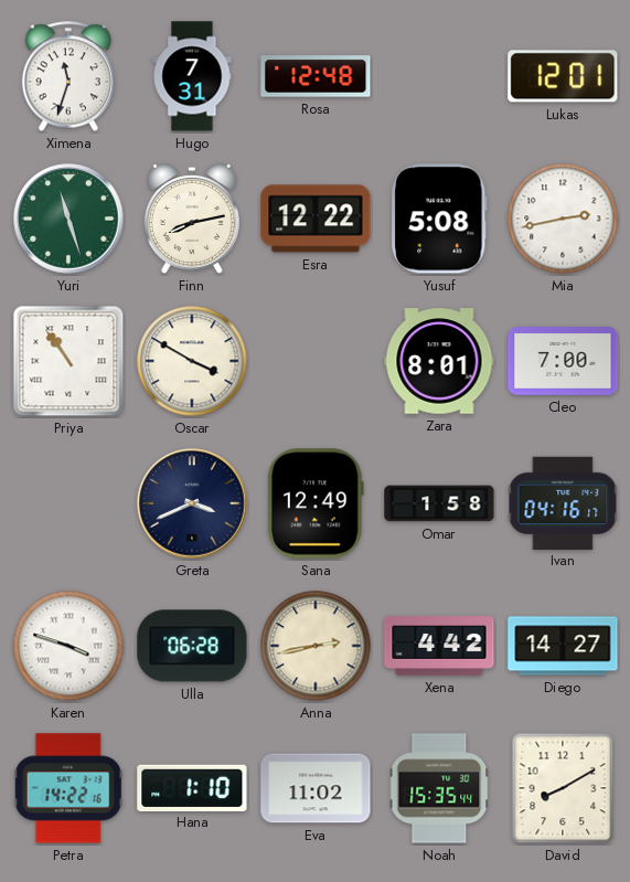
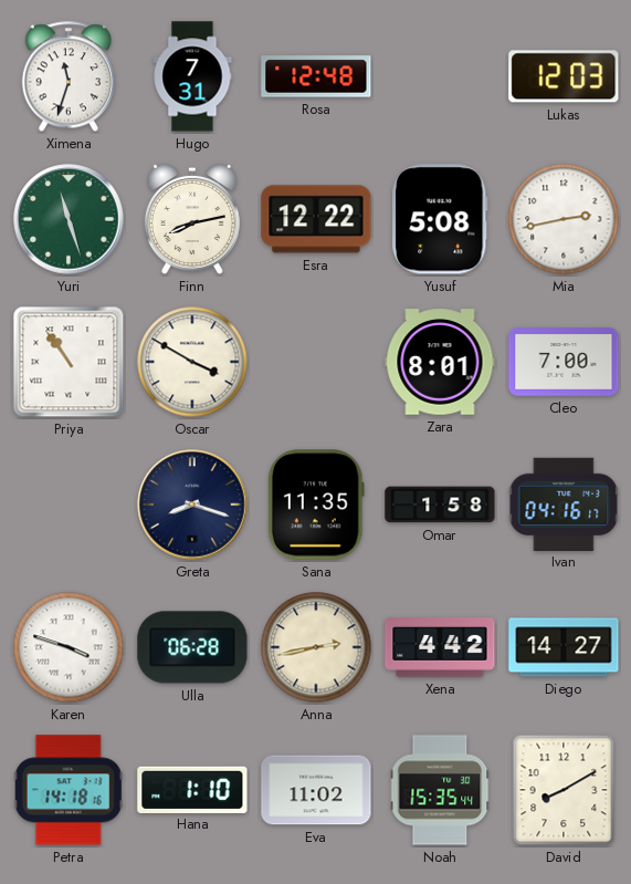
Lukas: 12:01 -> 12:03 (564, 76)
Greta: 3:41 -> 8:18 (192, 505)
Sana: 12:49 -> 11:35 (316, 505)
Petra: 14:22 -> 14:18 (69, 790)
